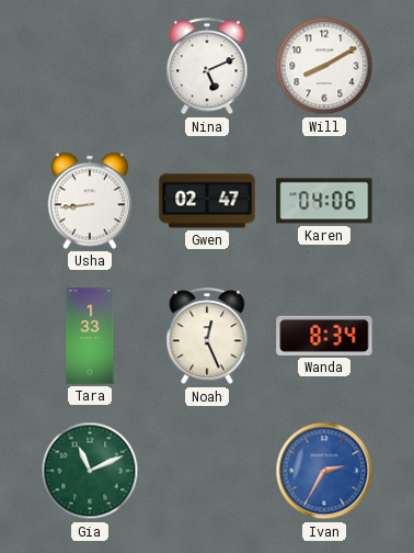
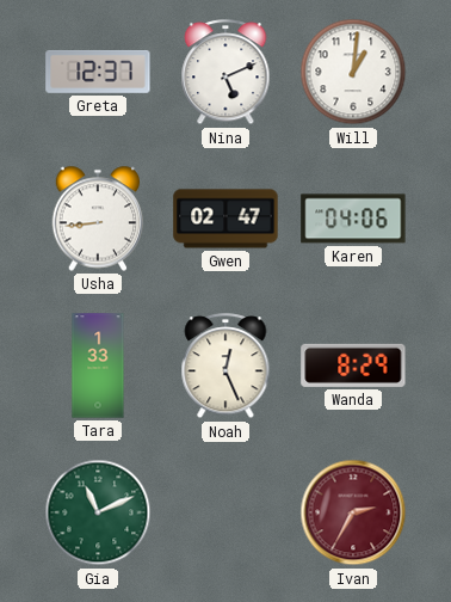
Greta: none -> 12:37 (98, 72)
Will: 8:10 -> 1:01 (353, 72)
Wanda: 8:34 -> 8:29 (353, 365)
Ivan dial: blue -> burgundy (353, 512)
